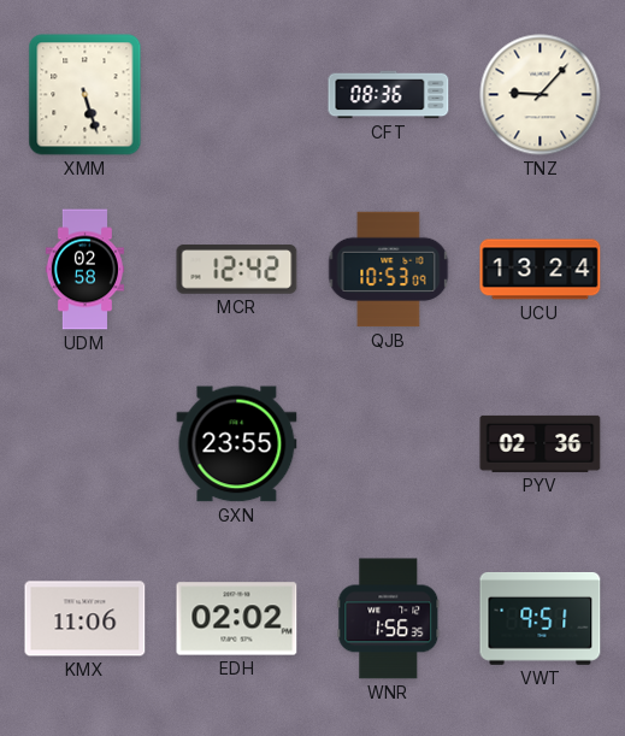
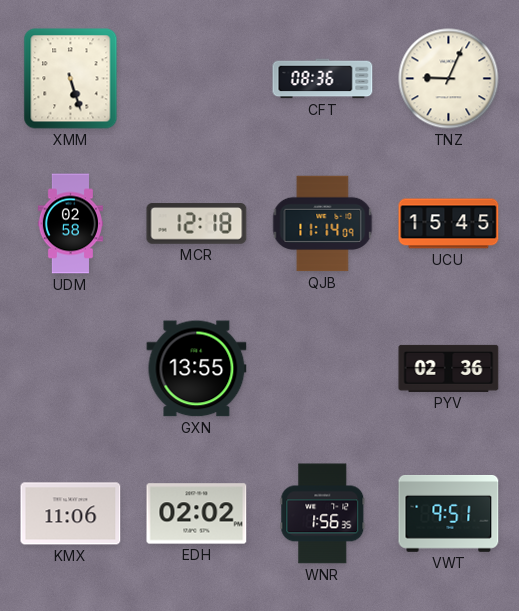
TNZ: 9:07 -> 9:04 (449, 79)
MCR: 12:42 -> 12:18 (197, 224)
QJB: 10:53 -> 11:14 (323, 224)
UCU: 13:24 -> 15:45 (449, 224)
GXN: 23:55 -> 13:55 (197, 369)
